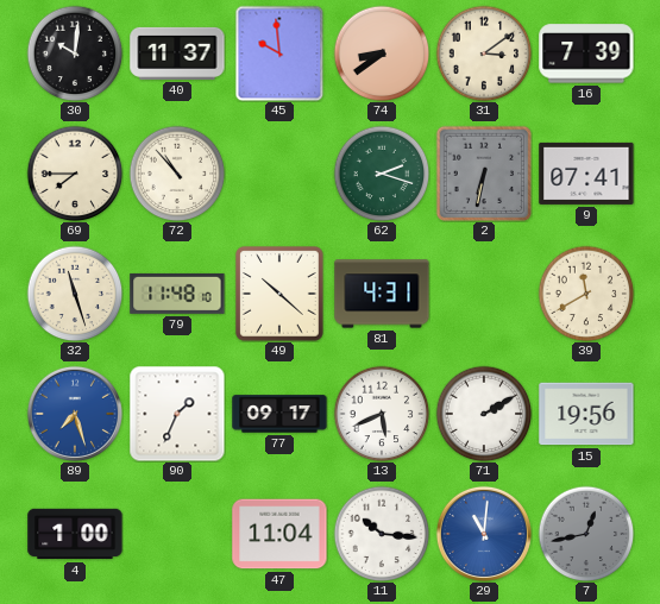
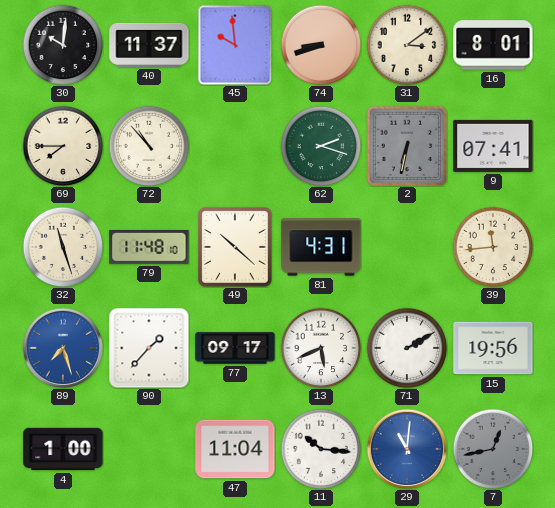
74: 8:39 -> 8:42 (321, 45)
16: 7:39 -> 8:01 (493, 45)
39: 11:40 -> 11:44 (493, 247)
90: 1:34 -> 1:37 (149, 348)
